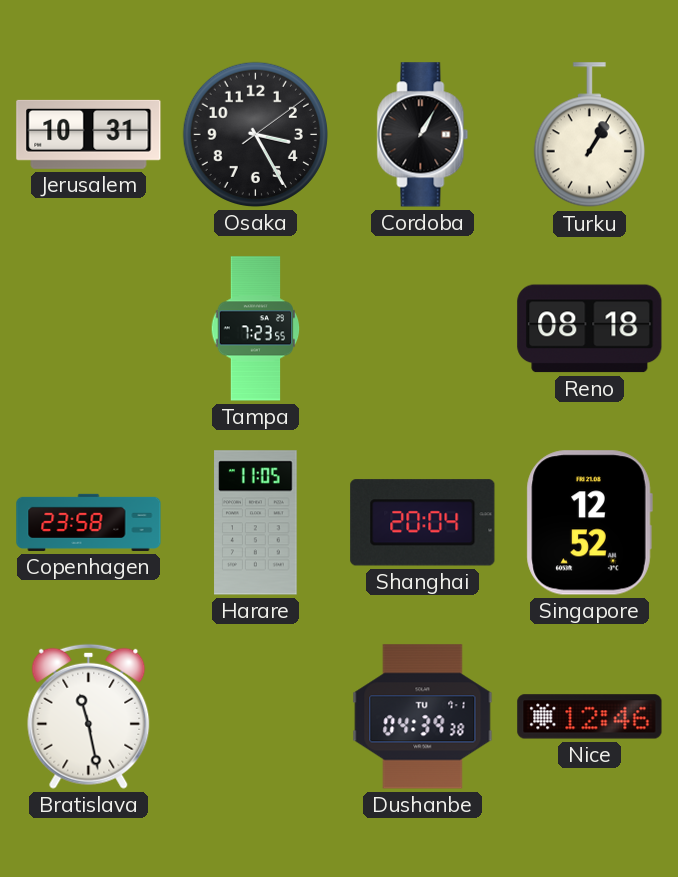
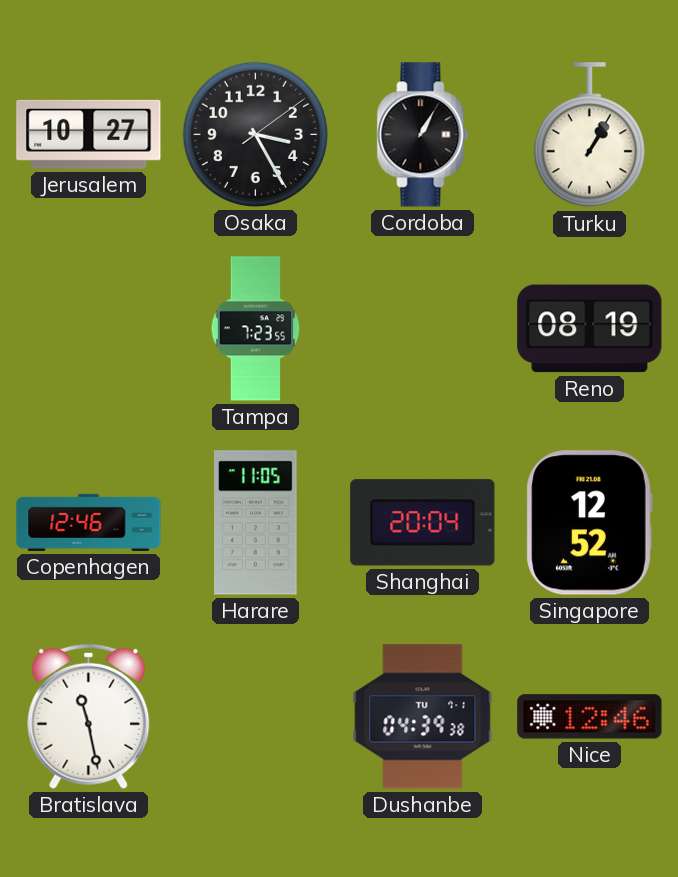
Jerusalem: 10:31 -> 10:27 (89, 134)
Reno: 08:18 -> 08:19 (590, 329)
Copenhagen: 23:58 -> 12:46 (89, 522)
